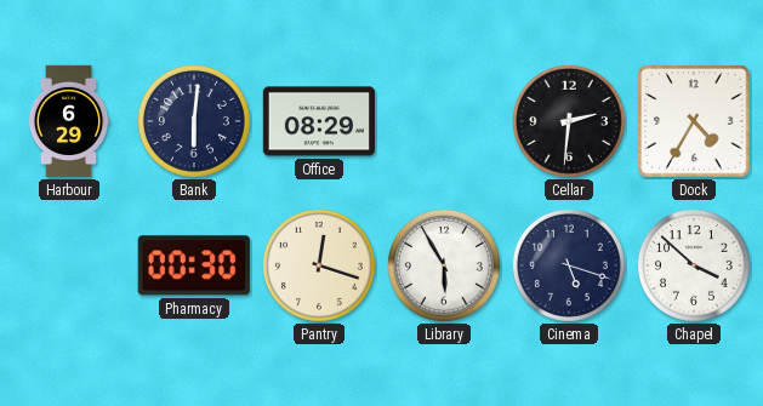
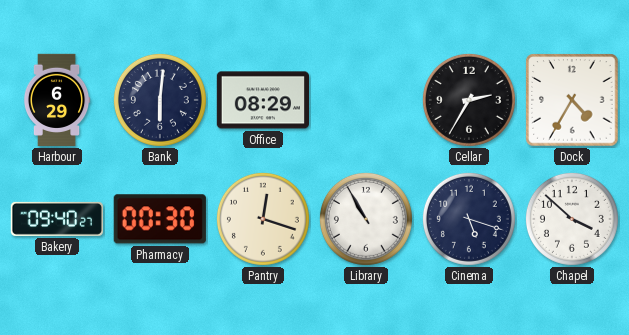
Cellar: 2:31 -> 2:35 (469, 100)
Bakery: none -> 09:40 (57, 219)
Library: 5:55 -> 10:55 (366, 219)
